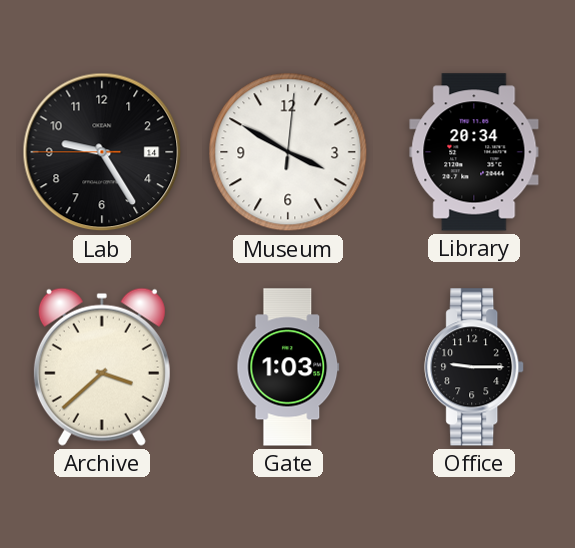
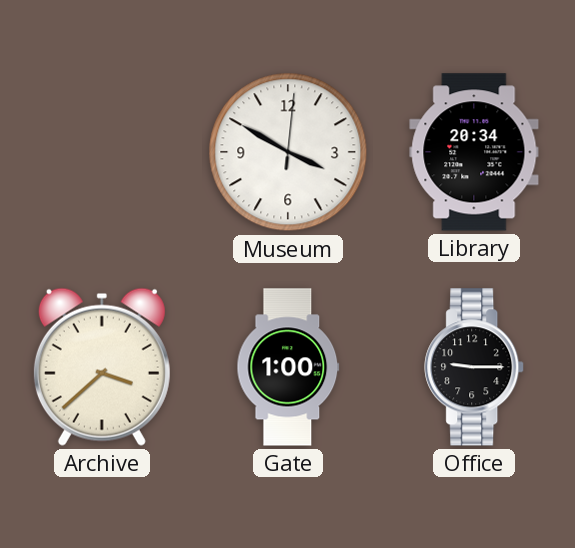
Lab: 9:24 -> none (102, 152)
Gate: 1:03 -> 1:00 (288, 367)
